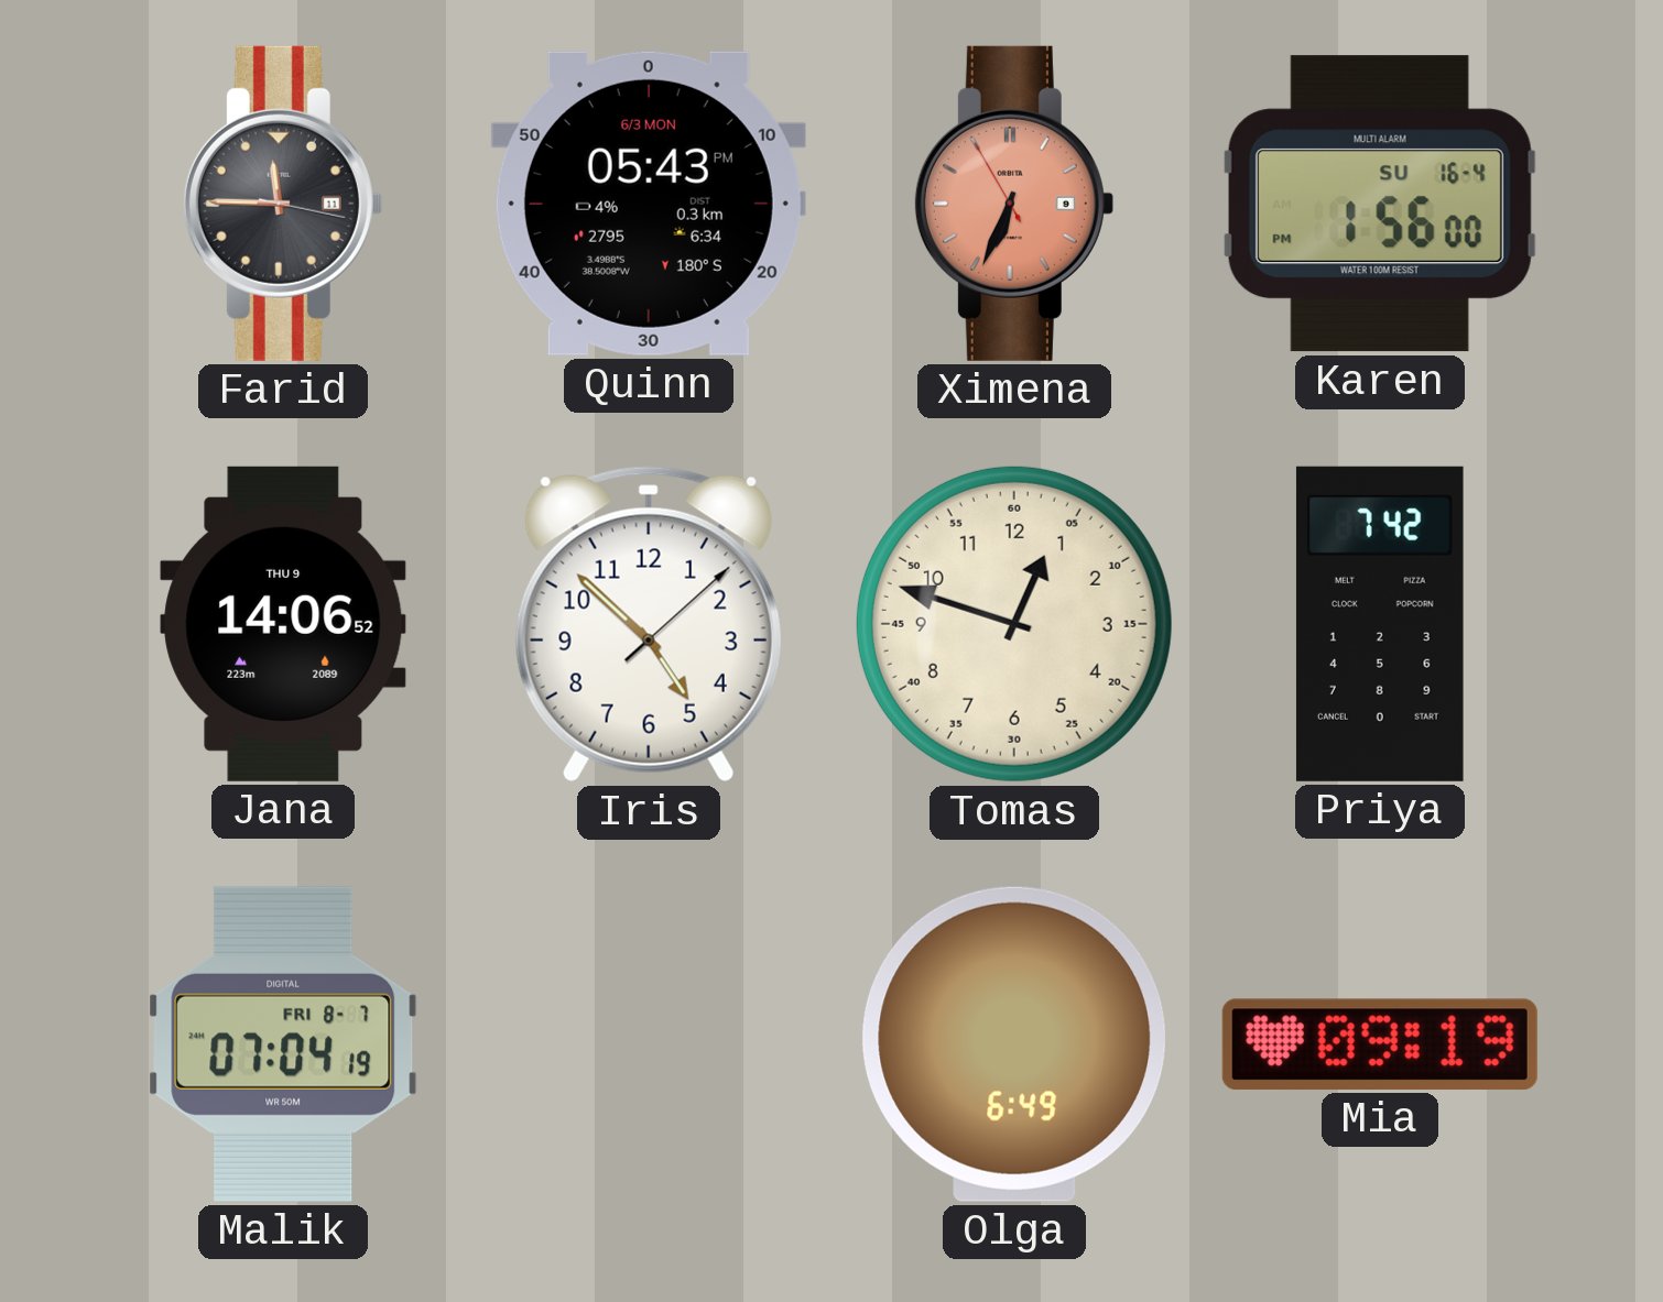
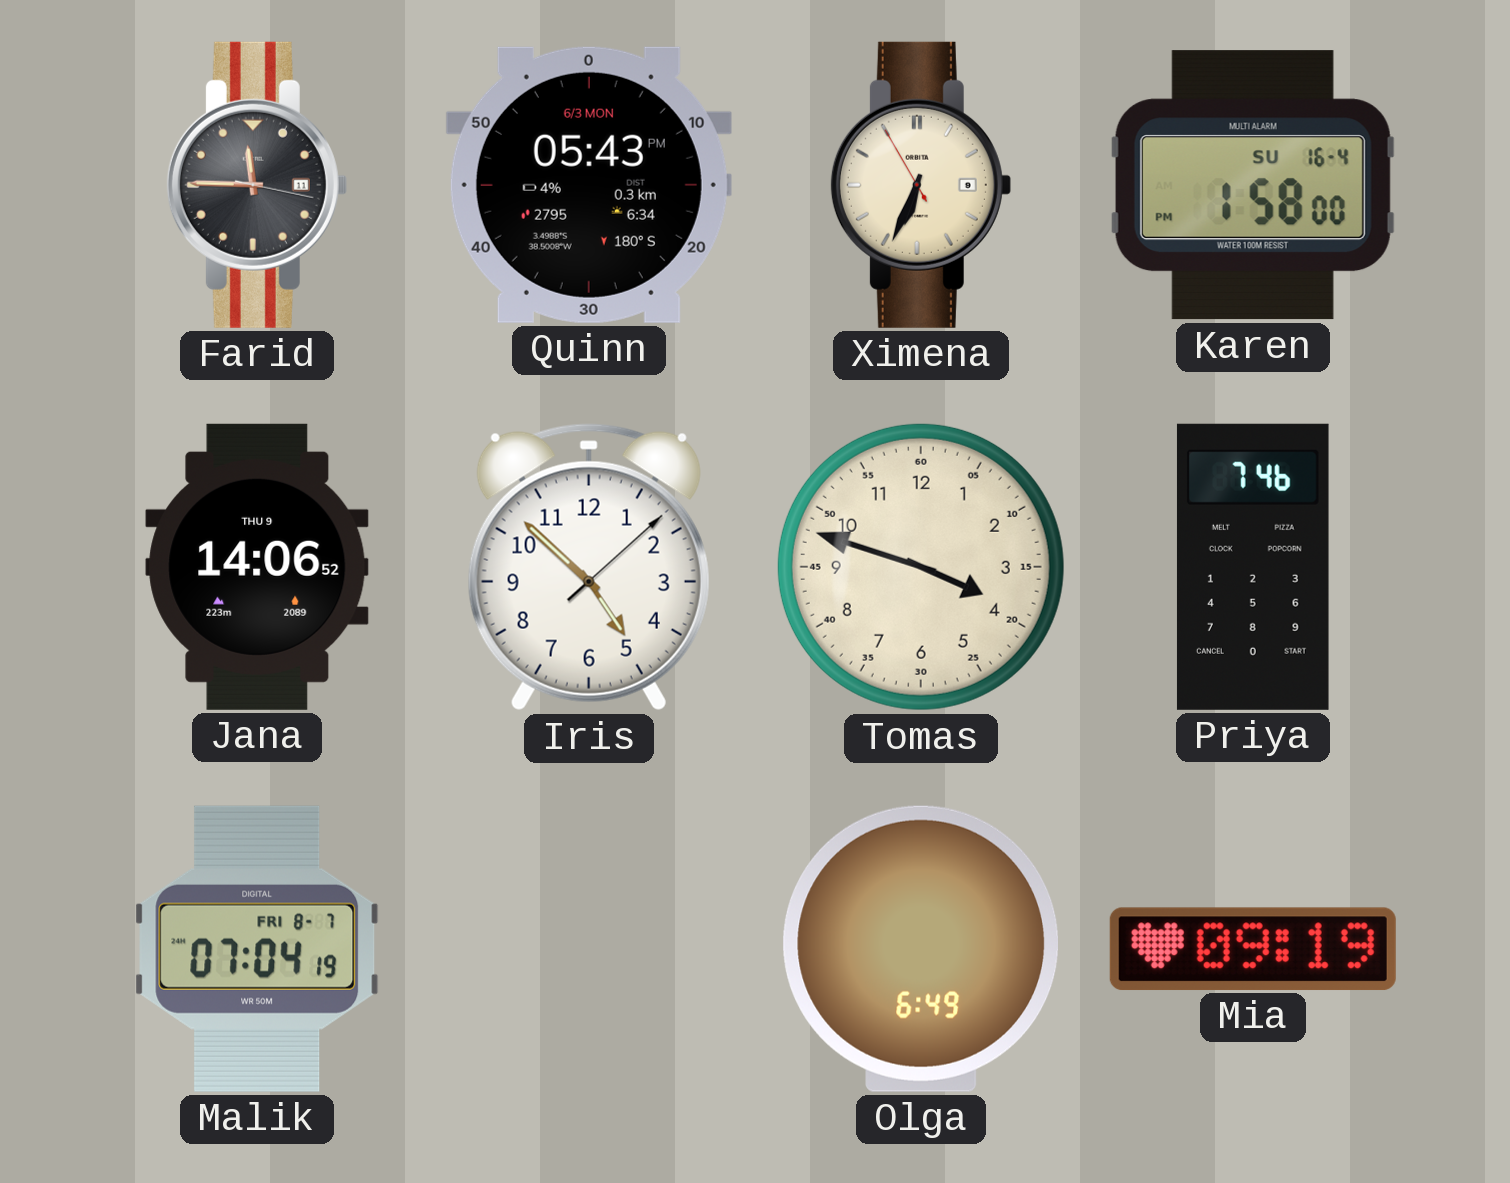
Ximena dial: salmon -> cream (920, 185)
Karen: 1:56 -> 1:58 (1253, 185)
Tomas: 12:48 -> 3:48 (921, 567)
Priya: 7:42 -> 7:46 (1253, 567)
